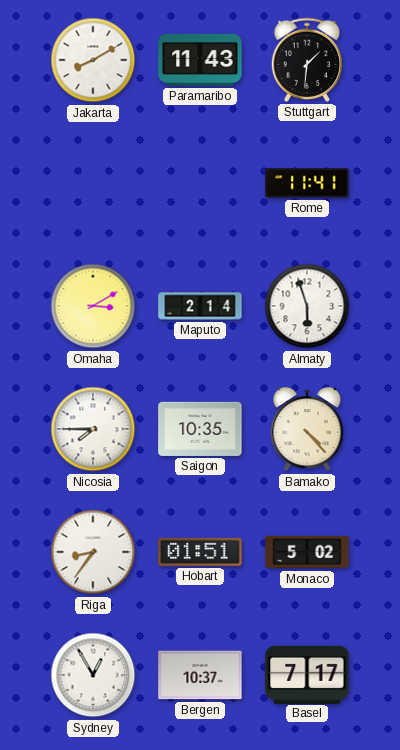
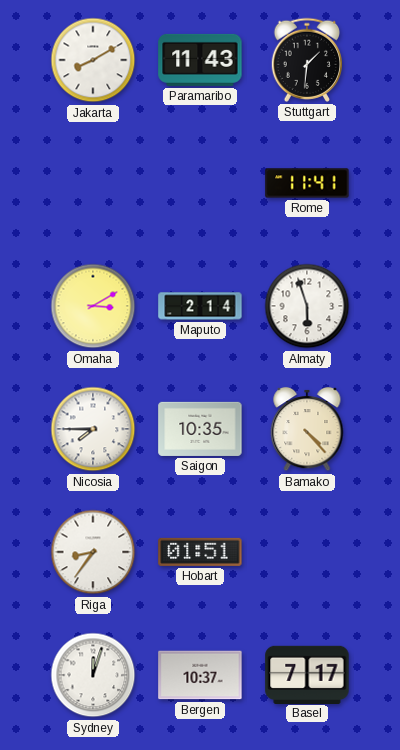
Monaco: 5:02 -> none (307, 552)
Sydney: 12:55 -> 12:03 (93, 675)
